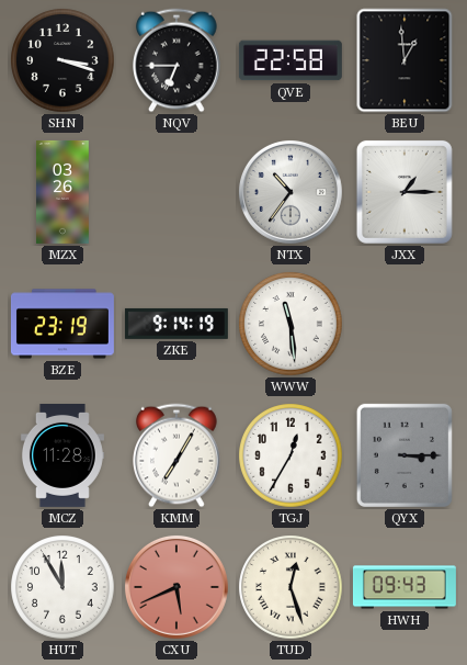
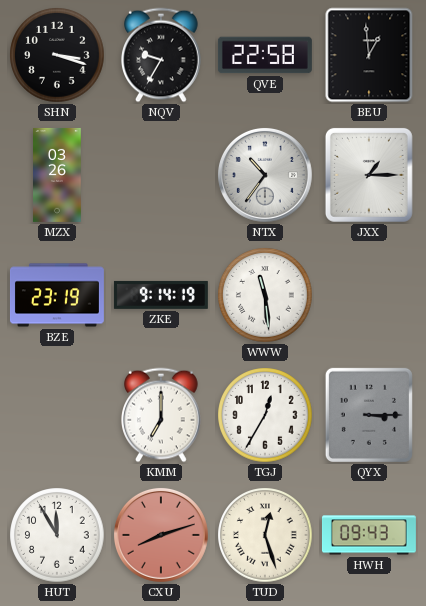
NQV: 6:45 -> 9:35 (161, 55)
MCZ: 11:28 -> none (62, 455)
KMM: 7:05 -> 7:00 (161, 415)
CXU: 5:41 -> 8:12 (161, 535)
